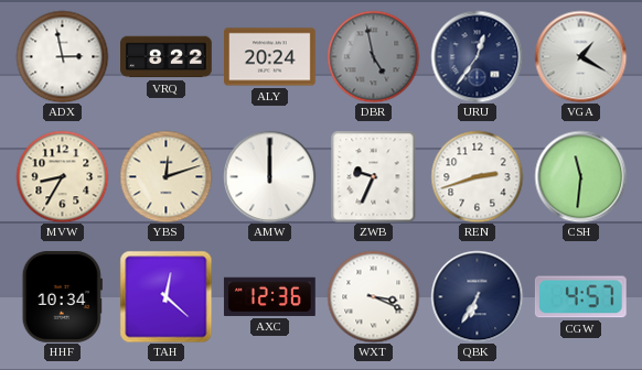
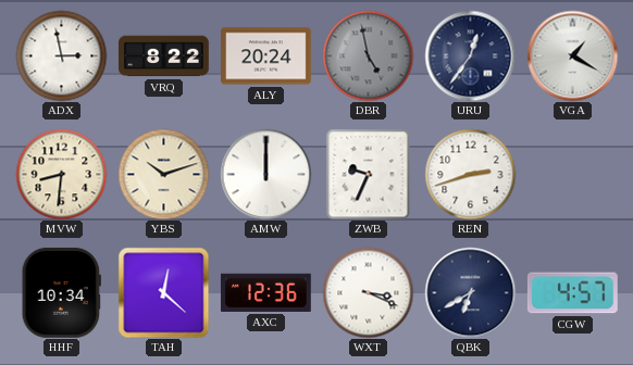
MVW: 8:35 -> 8:31 (61, 174)
YBS: 12:12 -> 10:12 (163, 174)
CSH: 11:31 -> none (580, 176)
QBK: 6:35 -> 6:40 (470, 292)
